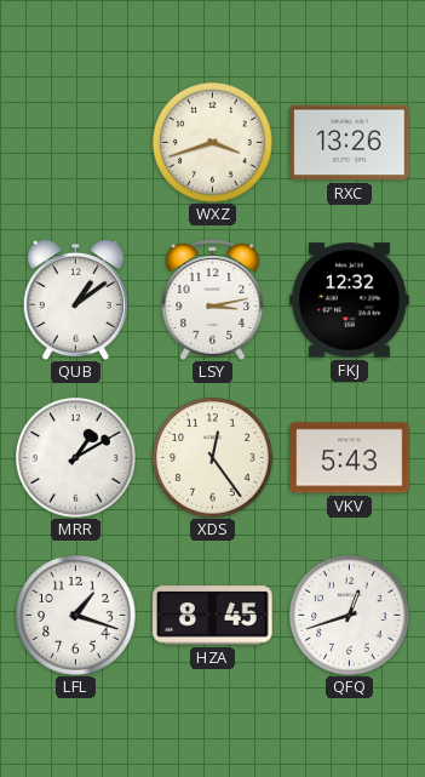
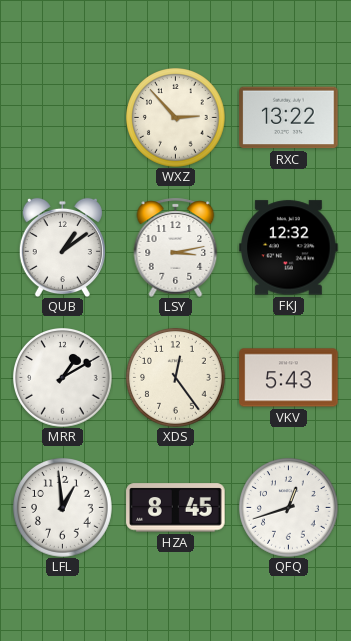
WXZ: 3:42 -> 2:53 (176, 118)
RXC: 13:26 -> 13:22 (289, 118)
LFL: 1:18 -> 12:59 (63, 508)
